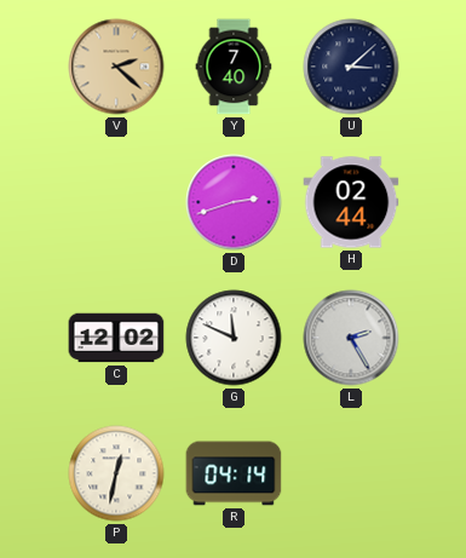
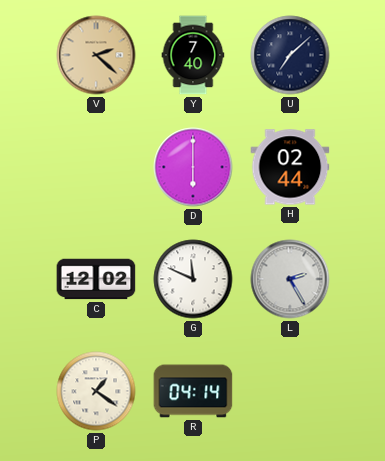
U: 3:08 -> 7:08 (290, 55)
D: 2:42 -> 6:00 (193, 167)
P: 12:32 -> 1:21 (96, 391)
